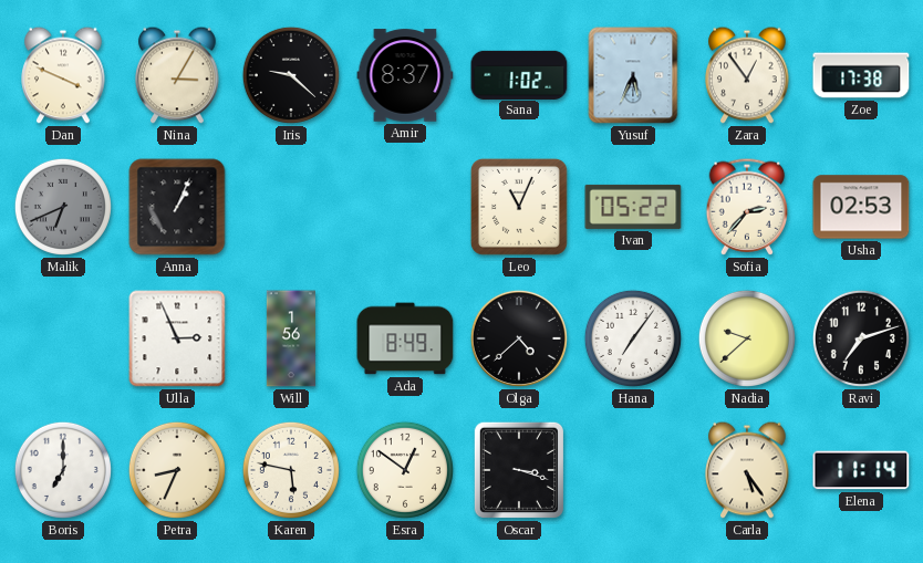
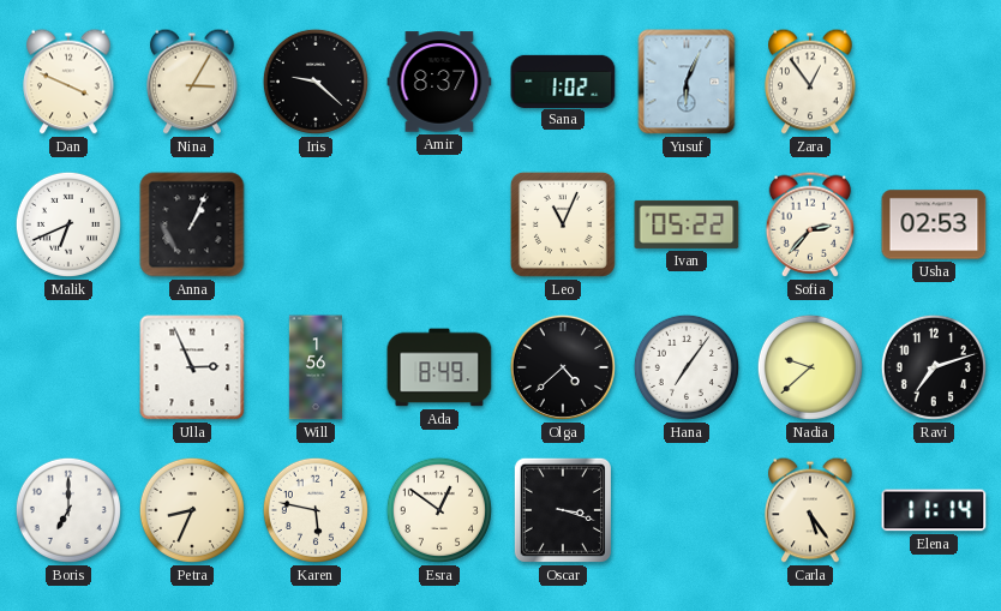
Yusuf: 5:34 -> 6:04 (687, 82)
Zoe: 17:38 -> none (861, 75)
Malik dial: grey -> white (68, 224)
